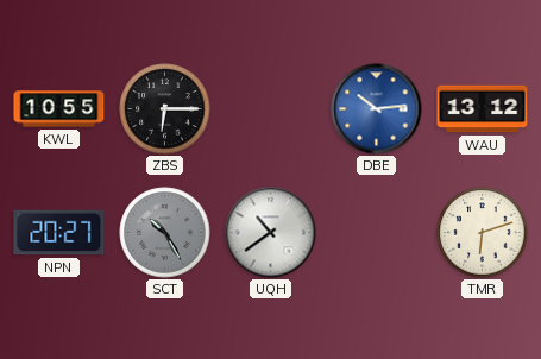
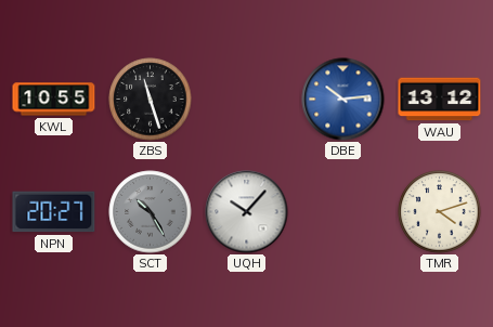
ZBS: 6:15 -> 11:27 (151, 100)
UQH: 10:39 -> 10:07 (247, 212)
TMR: 6:12 -> 4:12 (440, 212)
